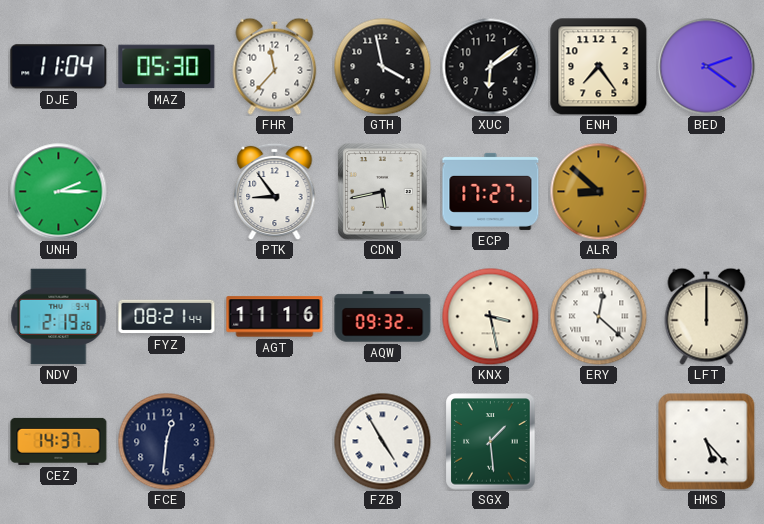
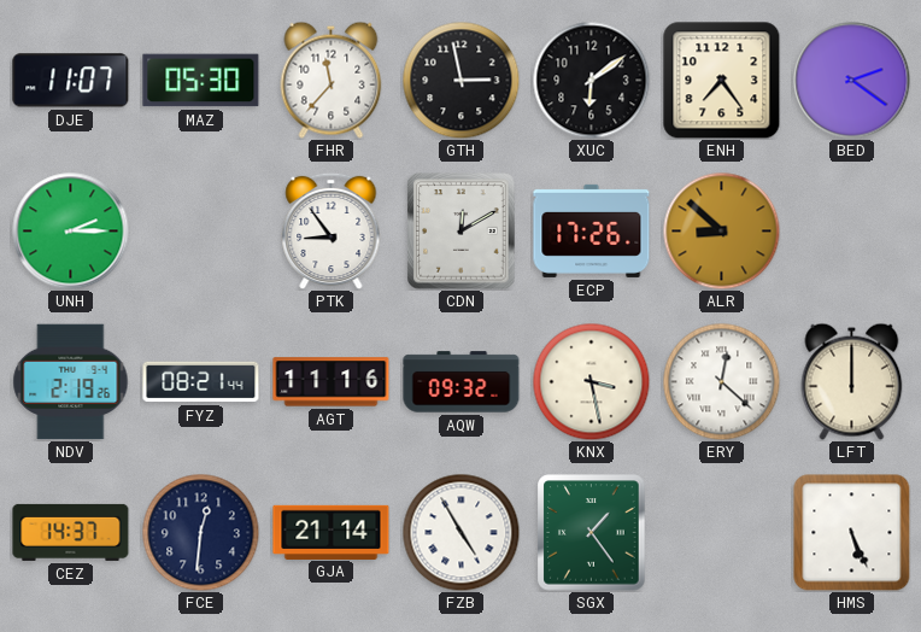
DJE: 11:04 -> 11:07 (71, 81)
GTH: 3:58 -> 2:58 (461, 80)
CDN: 5:43 -> 12:10 (462, 232)
ECP: 17:27 -> 17:26 (592, 230)
GJA: none -> 21:14 (332, 532)
SGX: 1:29 -> 1:24 (592, 533)
HMS: 5:23 -> 5:26 (852, 533)
